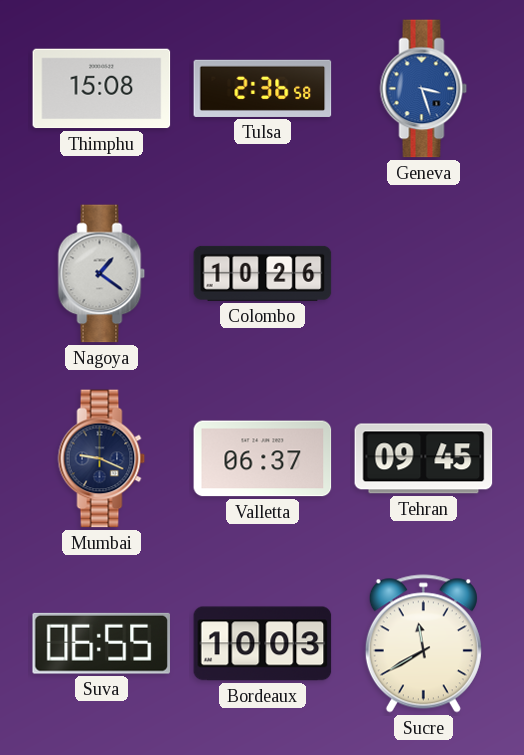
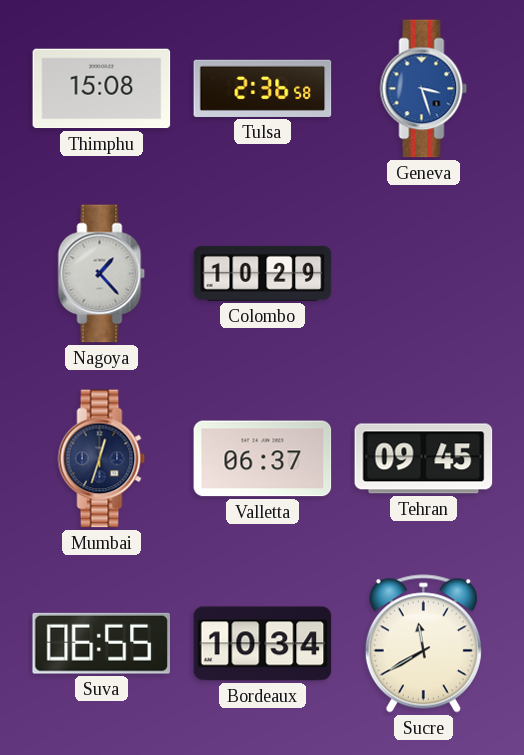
Nagoya: 1:21 -> 1:23 (102, 274)
Colombo: 10:26 -> 10:29 (263, 273)
Mumbai: 9:19 -> 12:33 (102, 459)
Bordeaux: 10:03 -> 10:34 (263, 644)
